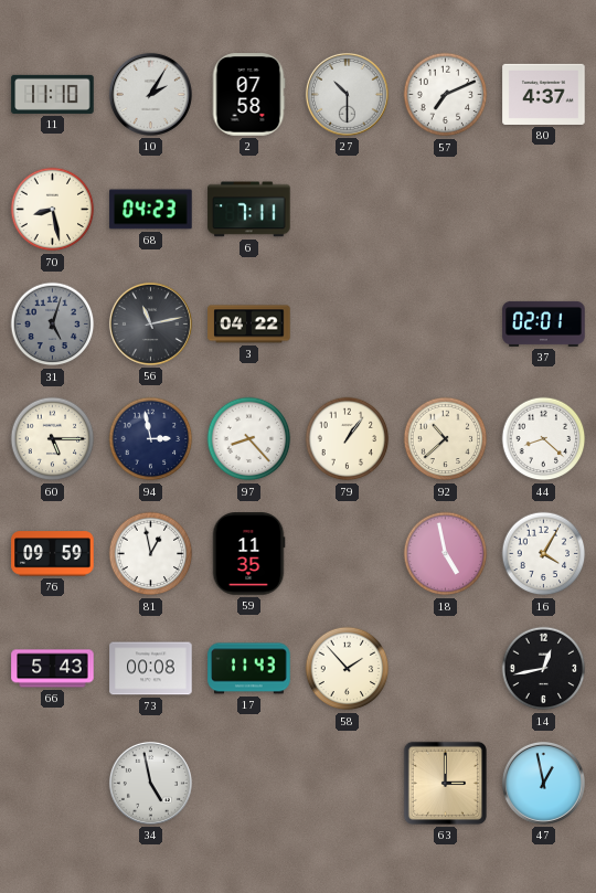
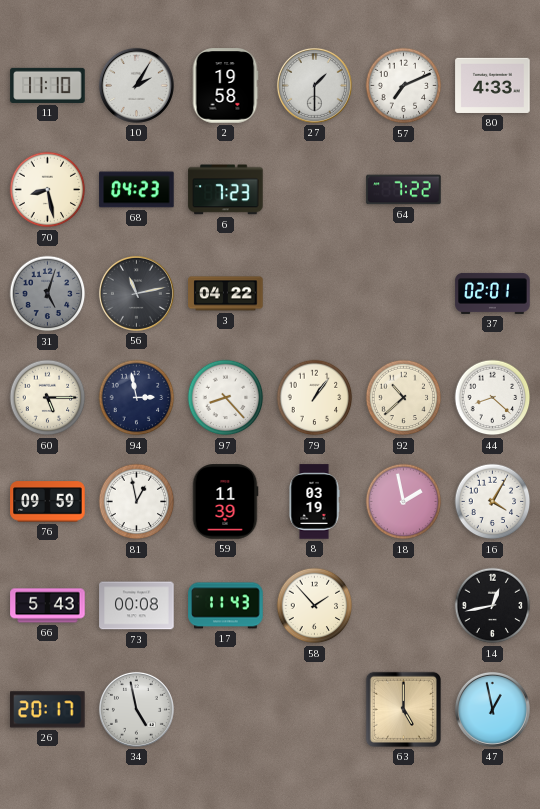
2: 07:58 -> 19:58 (225, 86)
27: 10:30 -> 1:30 (314, 85)
80: 4:37 -> 4:33 (493, 85)
6: 7:11 -> 7:23 (226, 190)
64: none -> 7:22 (404, 190)
59: 11:35 -> 11:39 (225, 502)
8: none -> 03:19 (314, 502)
18: 4:58 -> 1:58 (404, 502)
26: none -> 20:17 (48, 710)
63: 3:00 -> 5:00 (403, 709)
